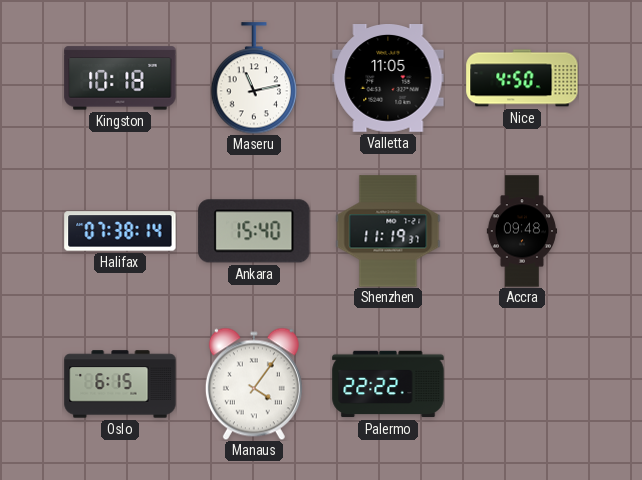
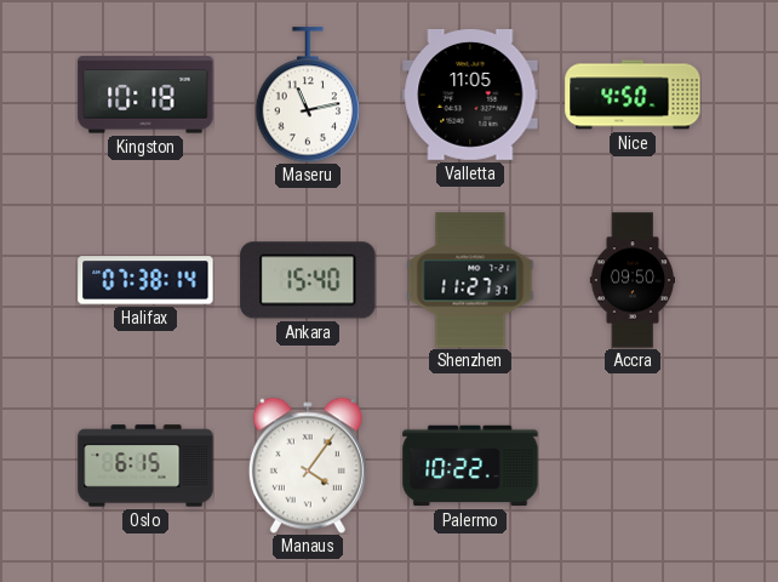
Shenzhen: 11:19 -> 11:27 (470, 280)
Accra: 09:48 -> 09:50 (631, 280)
Palermo: 22:22 -> 10:22 (470, 466)
